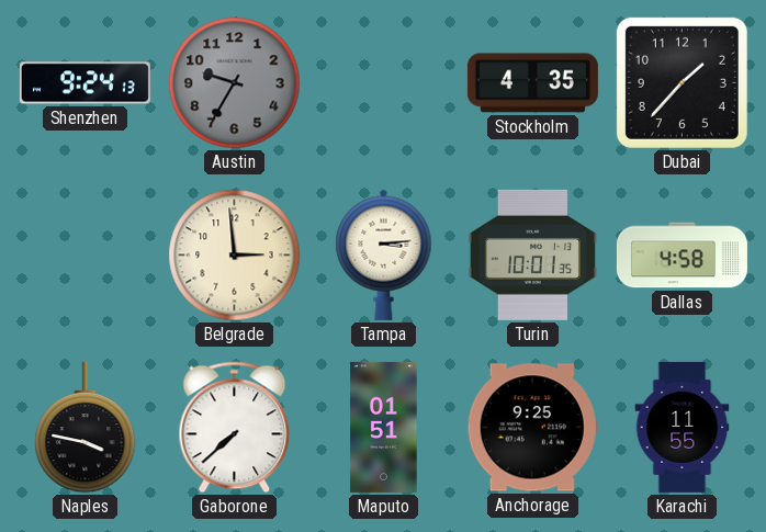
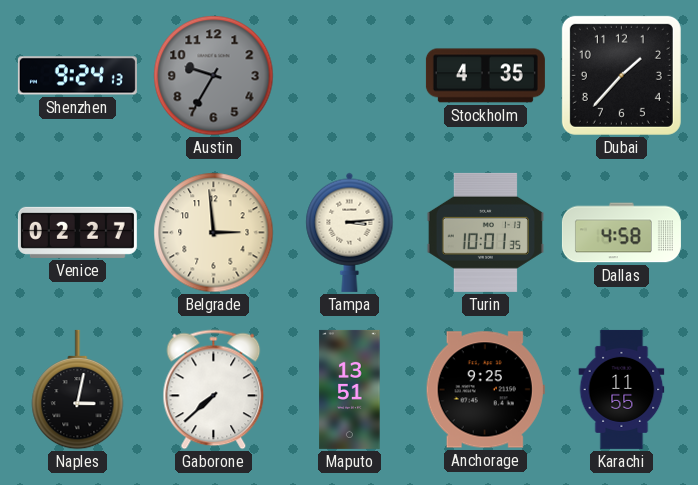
Venice: none -> 02:27 (77, 232)
Naples: 3:47 -> 3:02 (78, 390)
Maputo: 01:51 -> 13:51 (350, 389)
